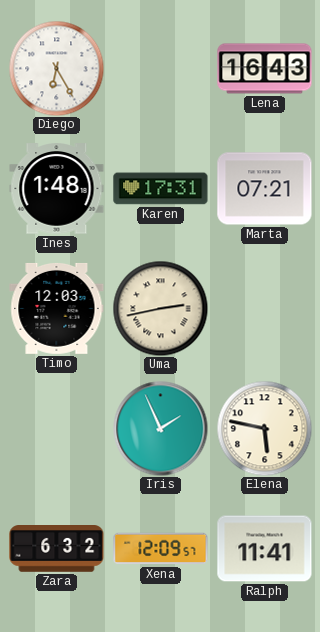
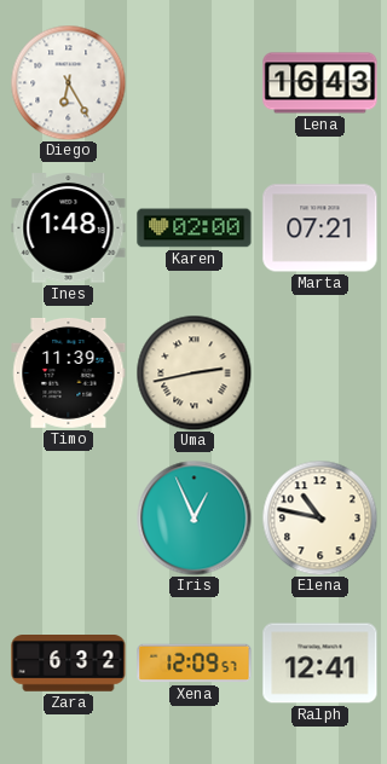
Karen: 17:31 -> 02:00 (195, 228)
Timo: 12:03 -> 11:39 (69, 372)
Iris: 1:56 -> 12:56 (193, 517)
Elena: 5:47 -> 10:47 (319, 517)
Ralph: 11:41 -> 12:41 (320, 664)
